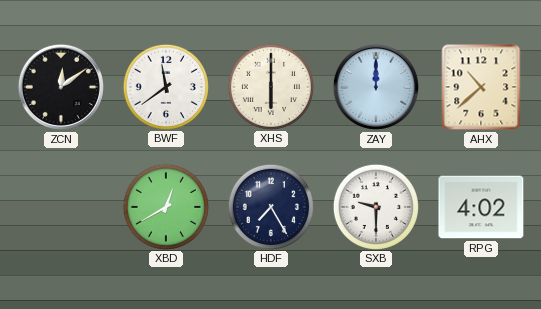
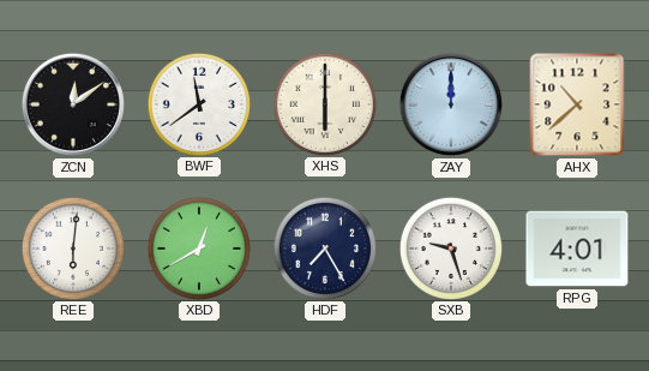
REE: none -> 6:01 (72, 247)
SXB: 9:30 -> 9:27 (450, 247)
RPG: 4:02 -> 4:01 (577, 249)
